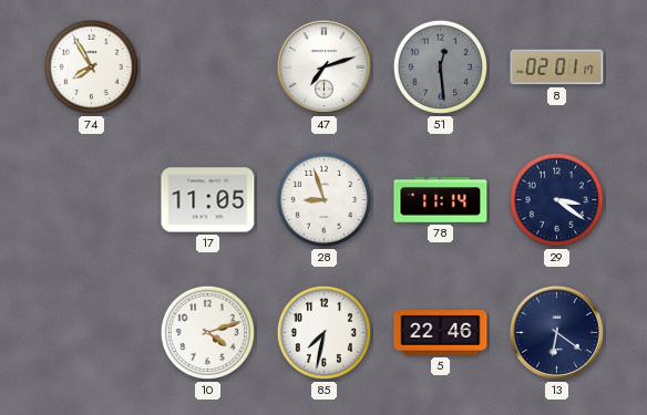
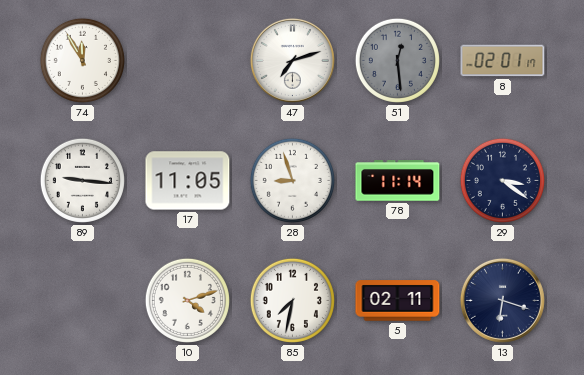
74: 7:55 -> 11:55 (82, 60)
89: none -> 9:16 (82, 180)
5: 22:46 -> 02:11 (398, 301)
13: 6:21 -> 6:18 (502, 300)
